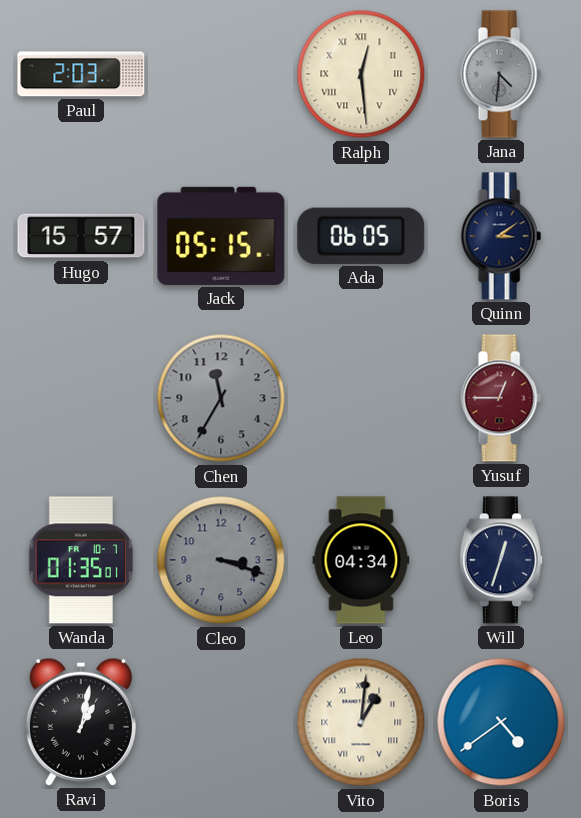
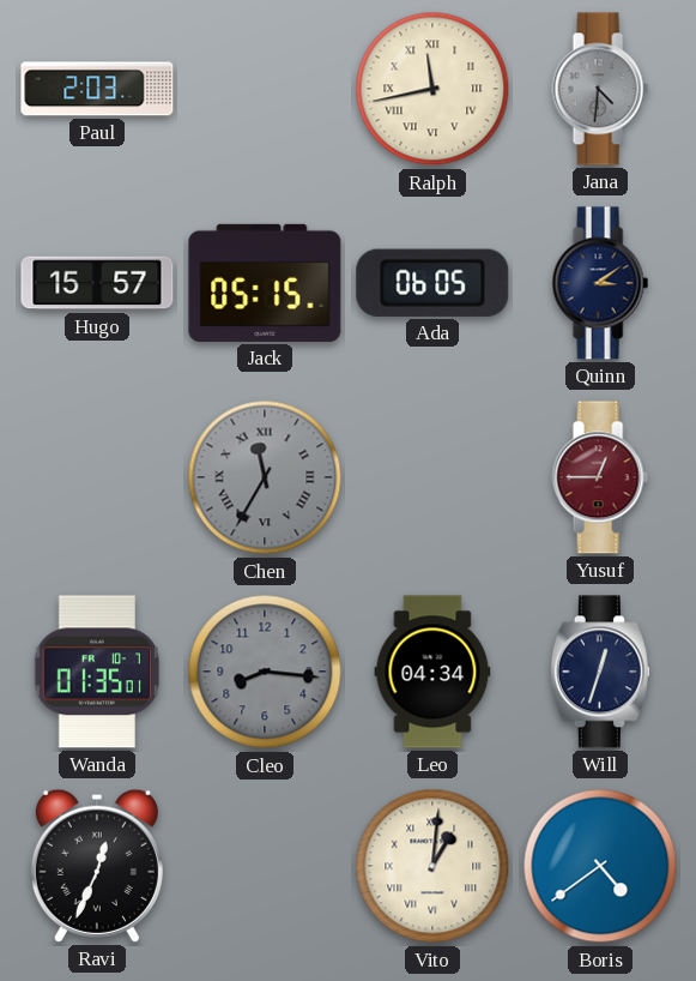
Ralph: 12:29 -> 11:43 (432, 89)
Chen numerals: Arabic -> Roman (265, 477)
Cleo: 3:18 -> 8:16 (265, 672)
Ravi: 1:02 -> 12:34 (97, 866)
